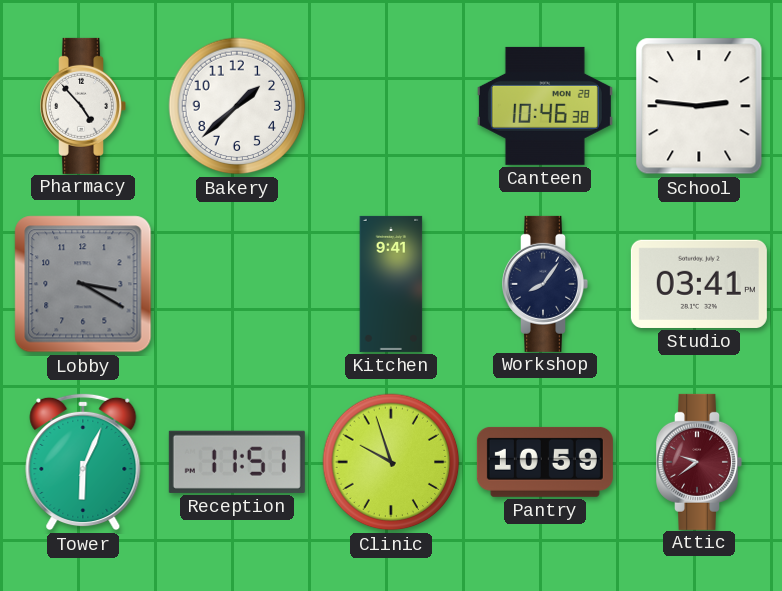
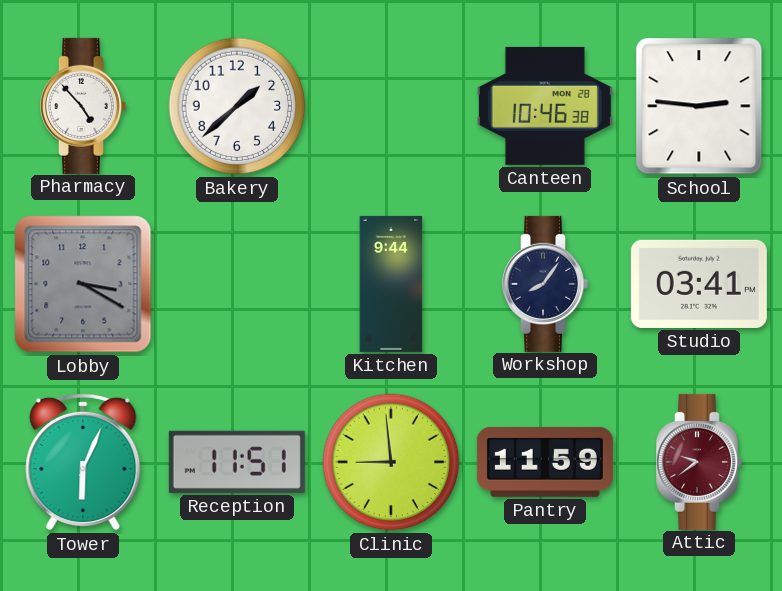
Kitchen: 9:41 -> 9:44 (391, 284)
Clinic: 9:57 -> 8:59 (391, 462)
Pantry: 10:59 -> 11:59 (545, 462)
